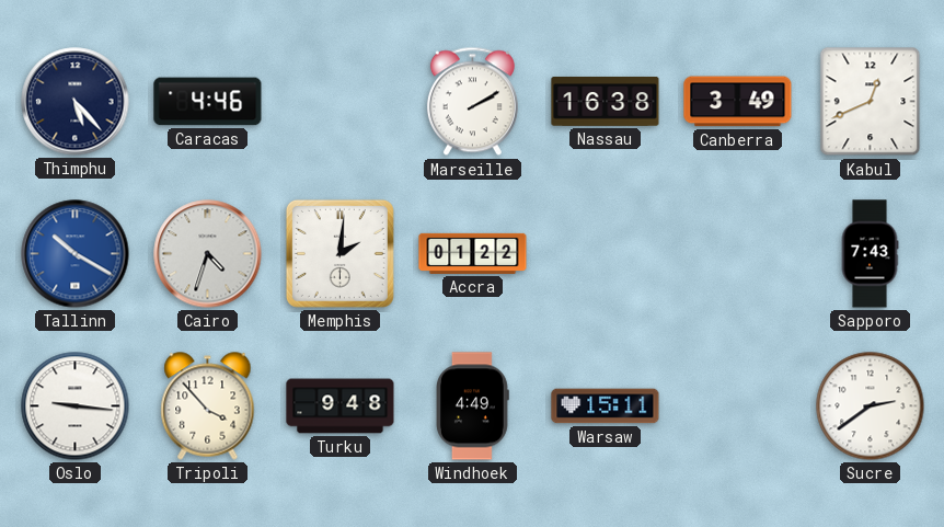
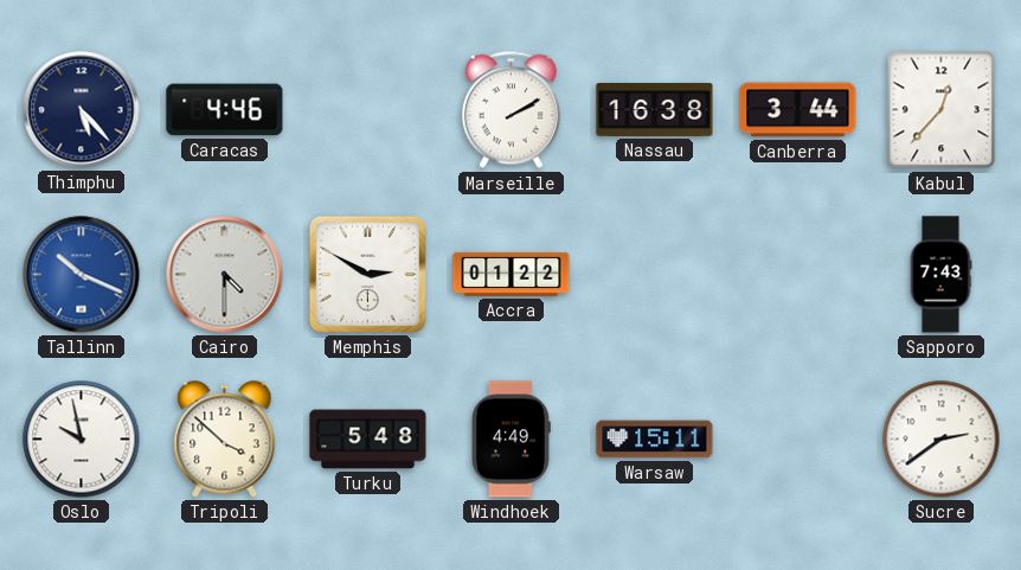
Canberra: 3:49 -> 3:44 (798, 110)
Kabul: 12:41 -> 12:37 (942, 110)
Tallinn: 10:20 -> 10:19 (82, 275)
Cairo: 4:33 -> 4:30 (225, 275)
Memphis: 2:01 -> 2:50 (367, 274)
Oslo: 9:16 -> 9:58 (82, 440)
Tripoli: 3:53 -> 3:52 (225, 440)
Turku: 9:48 -> 5:48 (368, 440)
